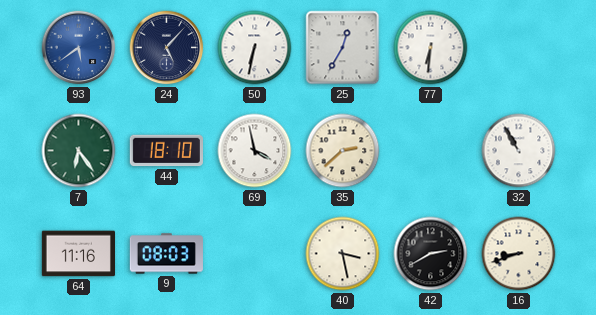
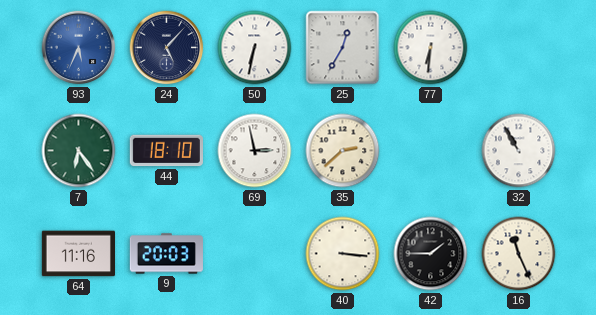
93: 5:39 -> 5:34 (79, 48)
69: 3:58 -> 2:58 (255, 151)
9: 08:03 -> 20:03 (166, 254)
40: 3:28 -> 3:16 (343, 254)
42: 2:40 -> 1:45 (431, 254)
16: 8:42 -> 11:26 (519, 254)
